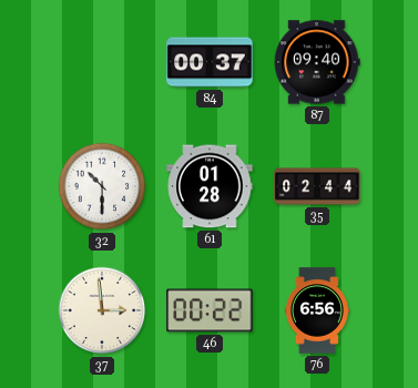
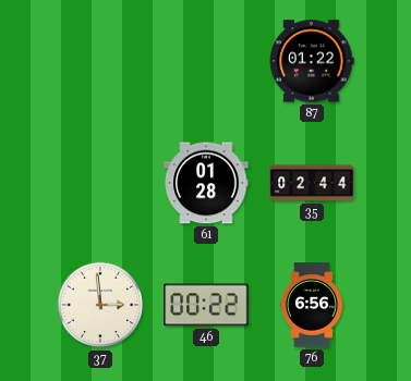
84: 00:37 -> none (210, 62)
87: 09:40 -> 01:22 (312, 61)
32: 10:30 -> none (102, 186)
